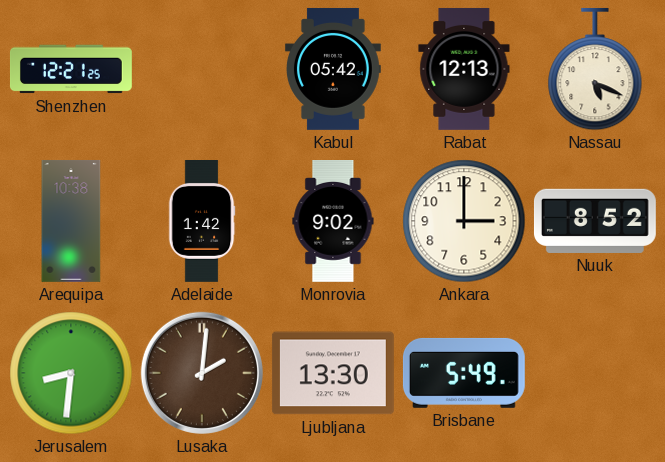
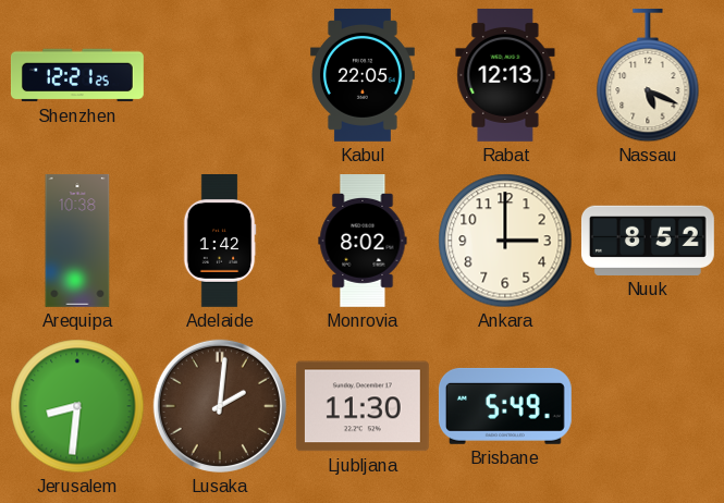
Kabul: 05:42 -> 22:05 (363, 75)
Monrovia: 9:02 -> 8:02 (363, 242)
Ljubljana: 13:30 -> 11:30 (363, 406)
